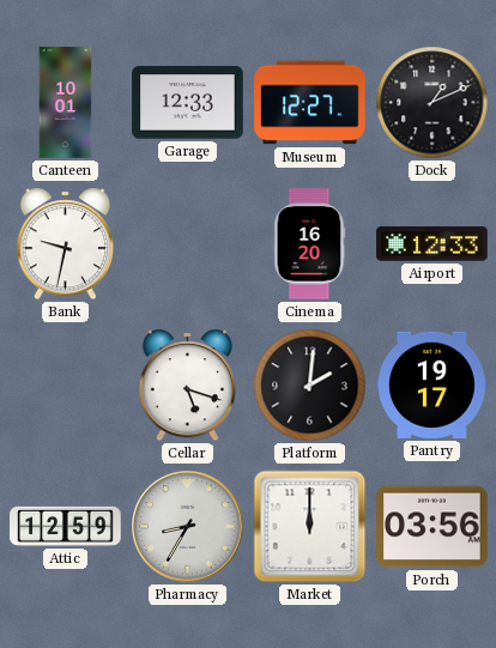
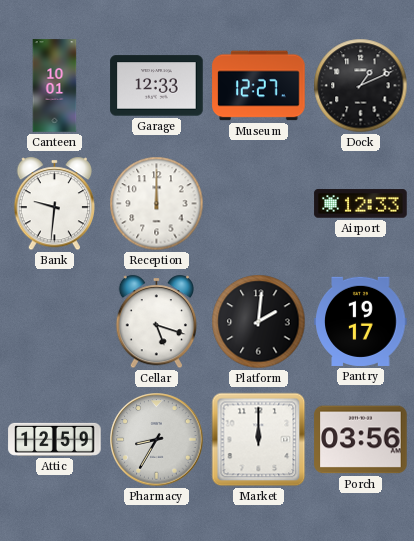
Bank: 9:32 -> 9:31 (54, 204)
Reception: none -> 12:00 (157, 204)
Cinema: 16:20 -> none (310, 244)
